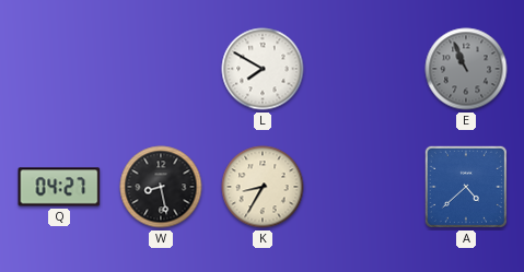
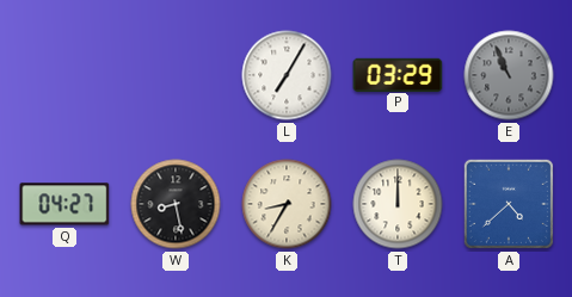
L: 7:50 -> 7:05 (287, 75)
P: none -> 03:29 (398, 74)
T: none -> 12:00 (398, 204)
